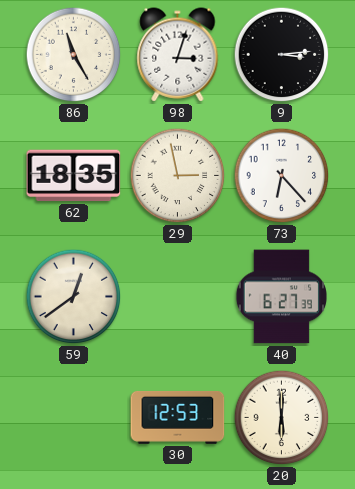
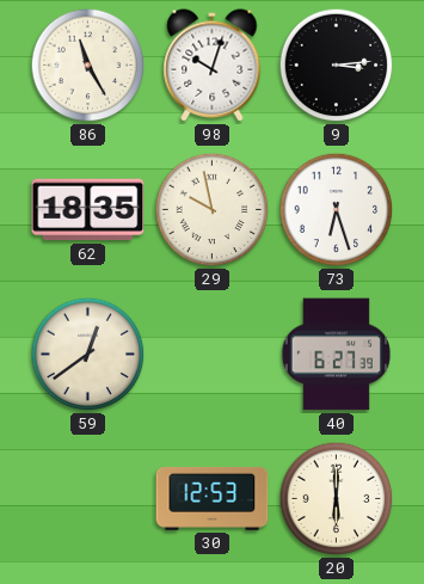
98: 3:03 -> 10:03 (213, 66)
29: 2:58 -> 9:58 (213, 210)
73: 6:23 -> 6:27 (337, 210)
